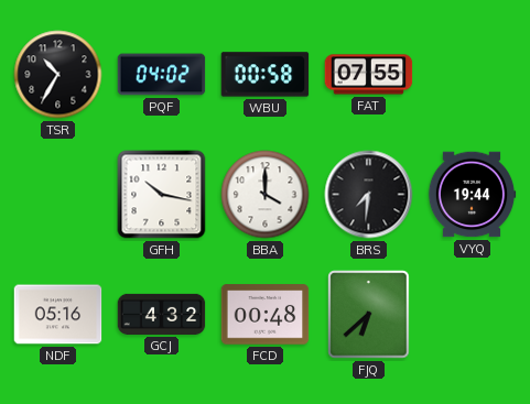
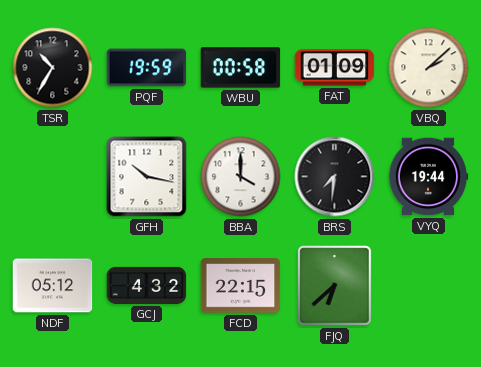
PQF: 04:02 -> 19:59 (147, 68)
FAT: 07:55 -> 01:09 (335, 68)
VBQ: none -> 2:08 (429, 68)
NDF: 05:16 -> 05:12 (53, 286)
FCD: 00:48 -> 22:15 (241, 286)
